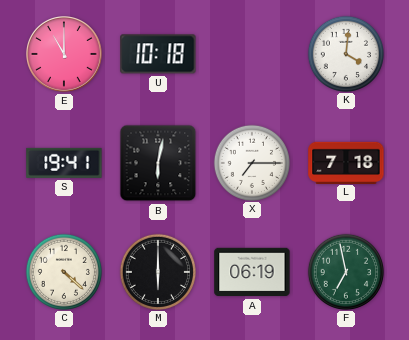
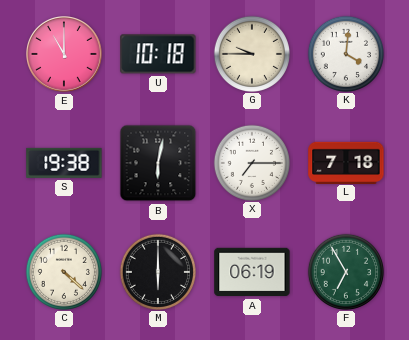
G: none -> 9:45 (251, 53)
S: 19:41 -> 19:38 (64, 163)
F: 6:58 -> 6:55 (345, 271)
